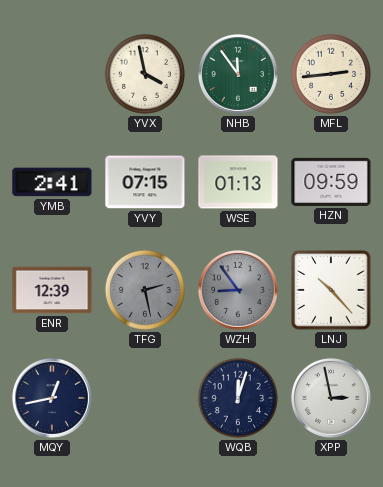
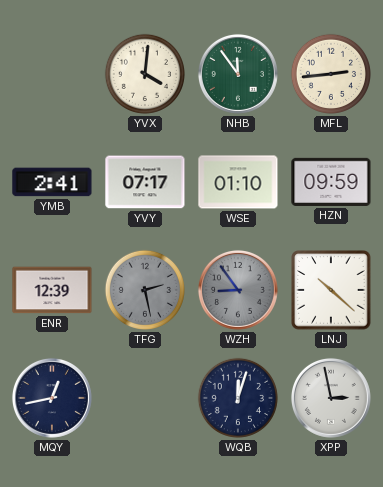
YVX: 3:58 -> 4:01 (145, 74)
YVY: 07:15 -> 07:17 (145, 182)
WSE: 01:13 -> 01:10 (238, 182)
LNJ: 10:23 -> 10:22 (331, 290)
